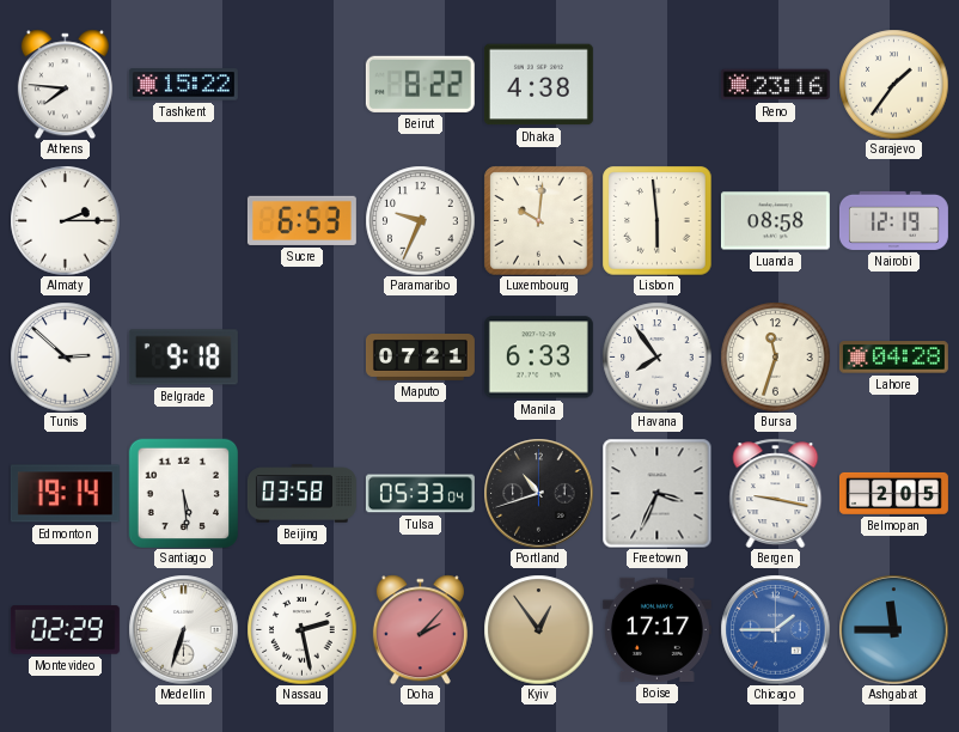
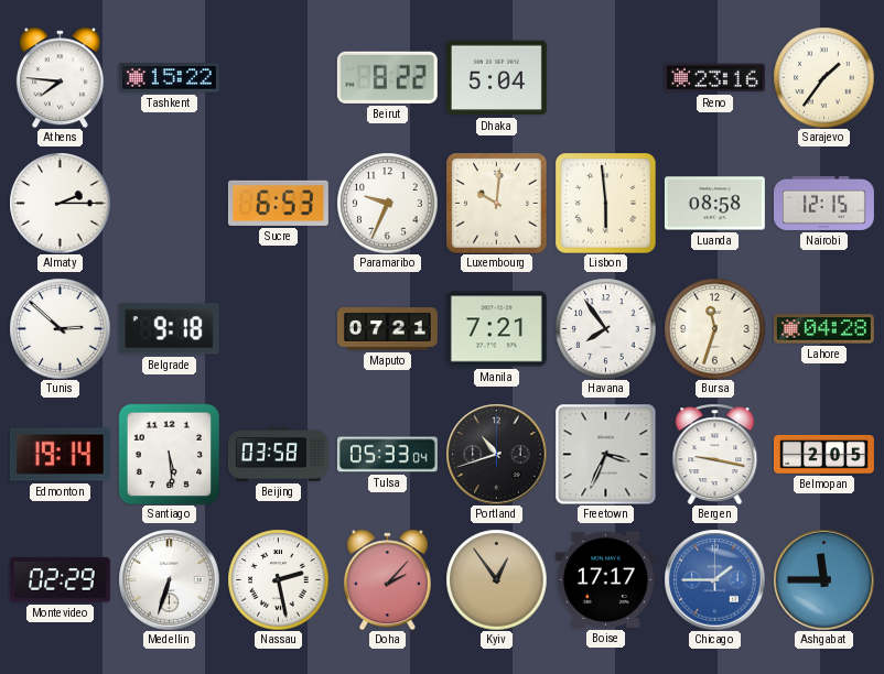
Dhaka: 4:38 -> 5:04 (496, 78)
Nairobi: 12:19 -> 12:15 (823, 203)
Manila: 6:33 -> 7:21 (496, 329)
